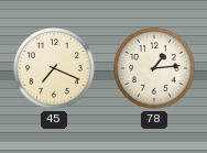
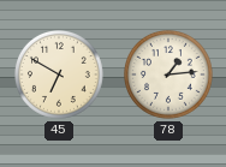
45: 7:19 -> 6:50 (60, 76)
